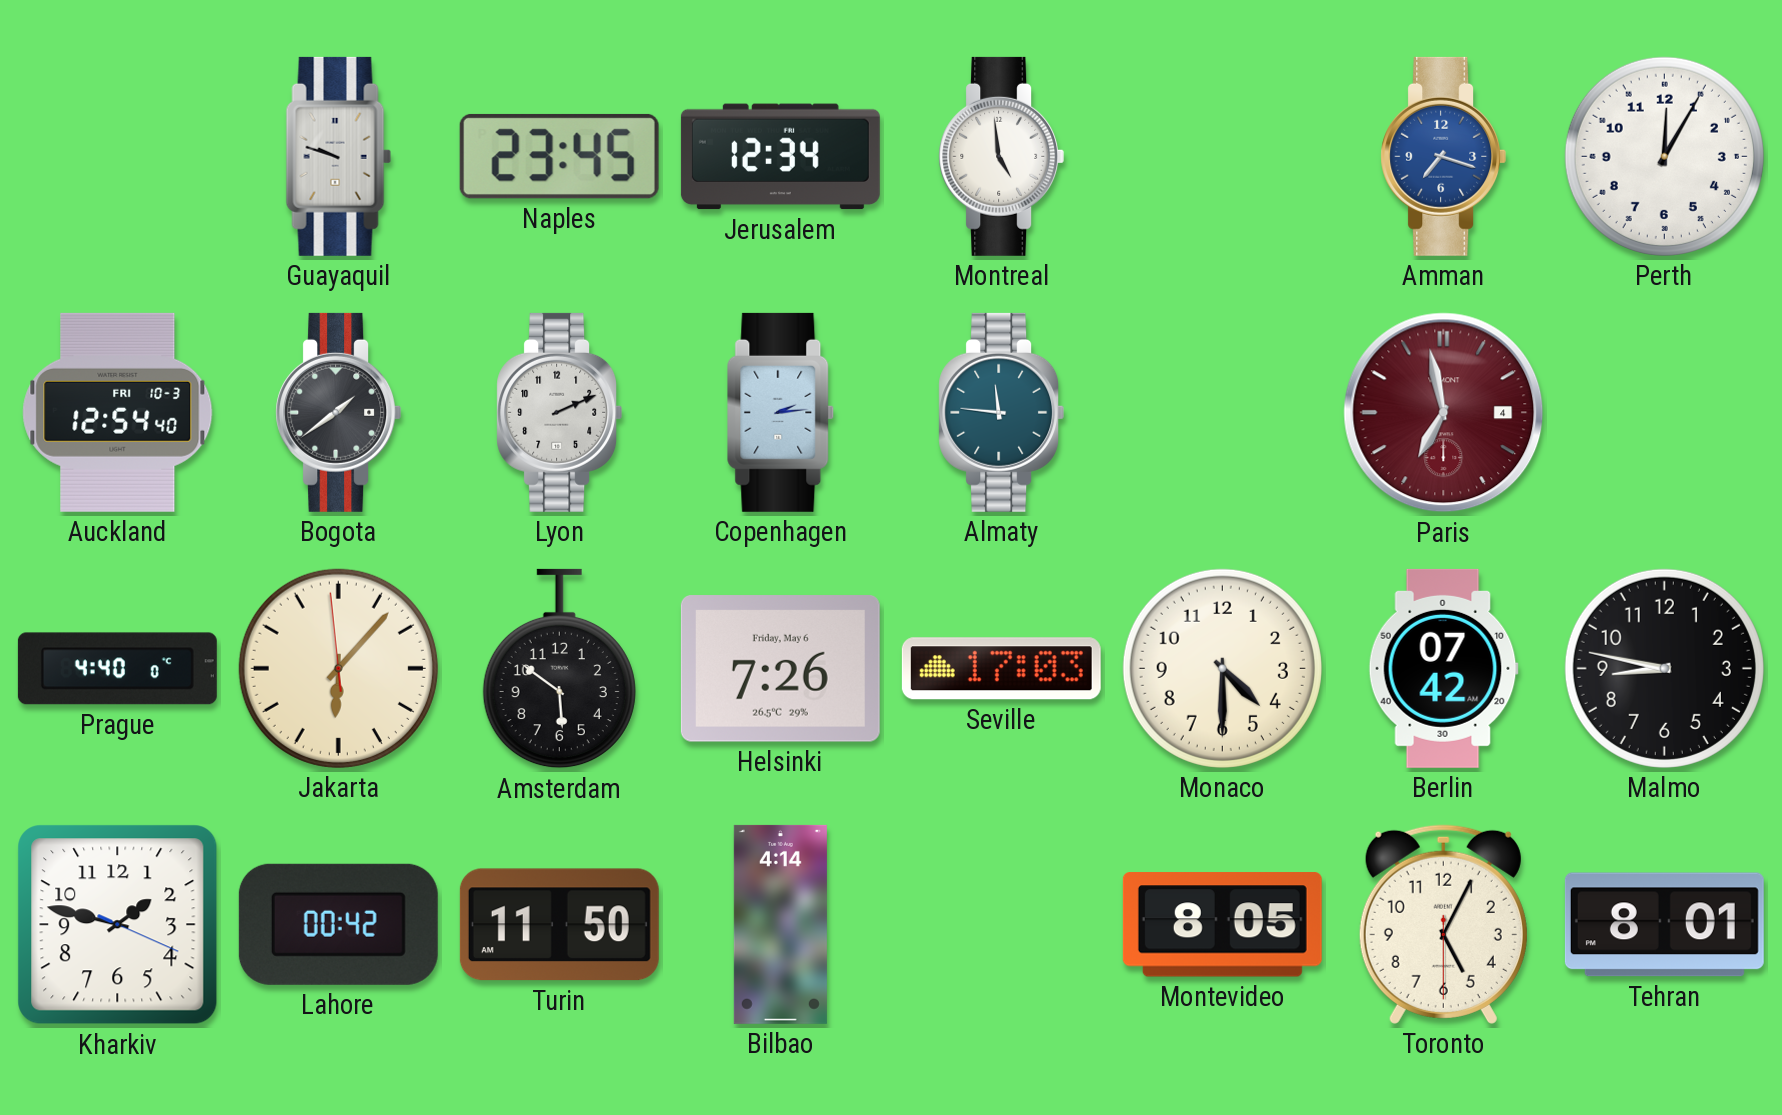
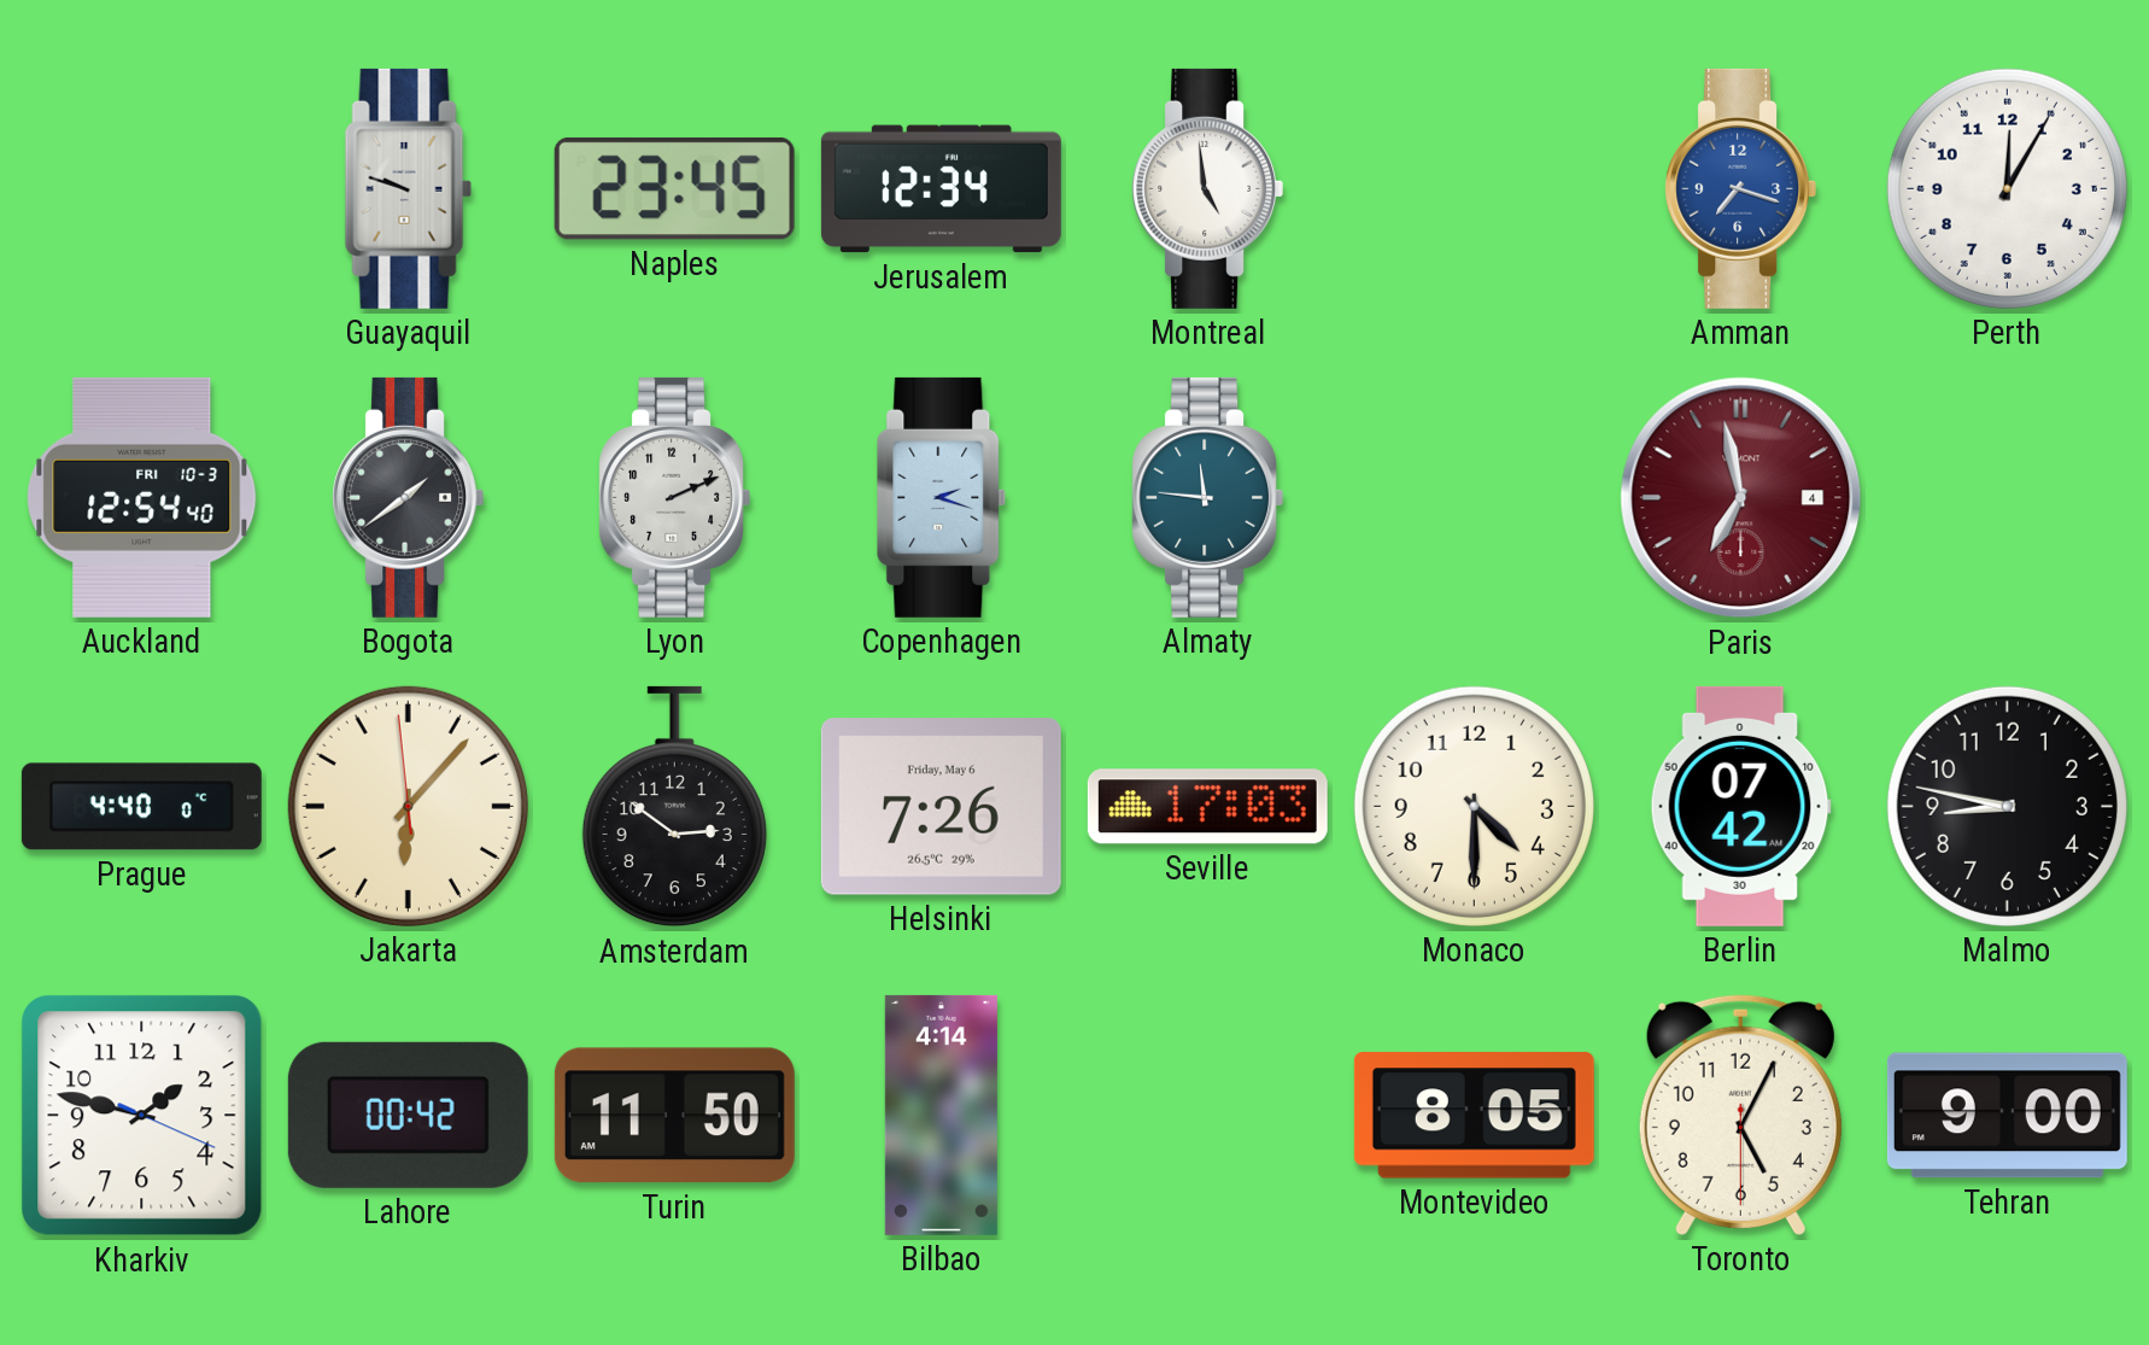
Copenhagen: 2:14 -> 2:18 (942, 497)
Amsterdam: 5:51 -> 2:51 (674, 807)
Tehran: 8:01 -> 9:00 (2007, 1116)
